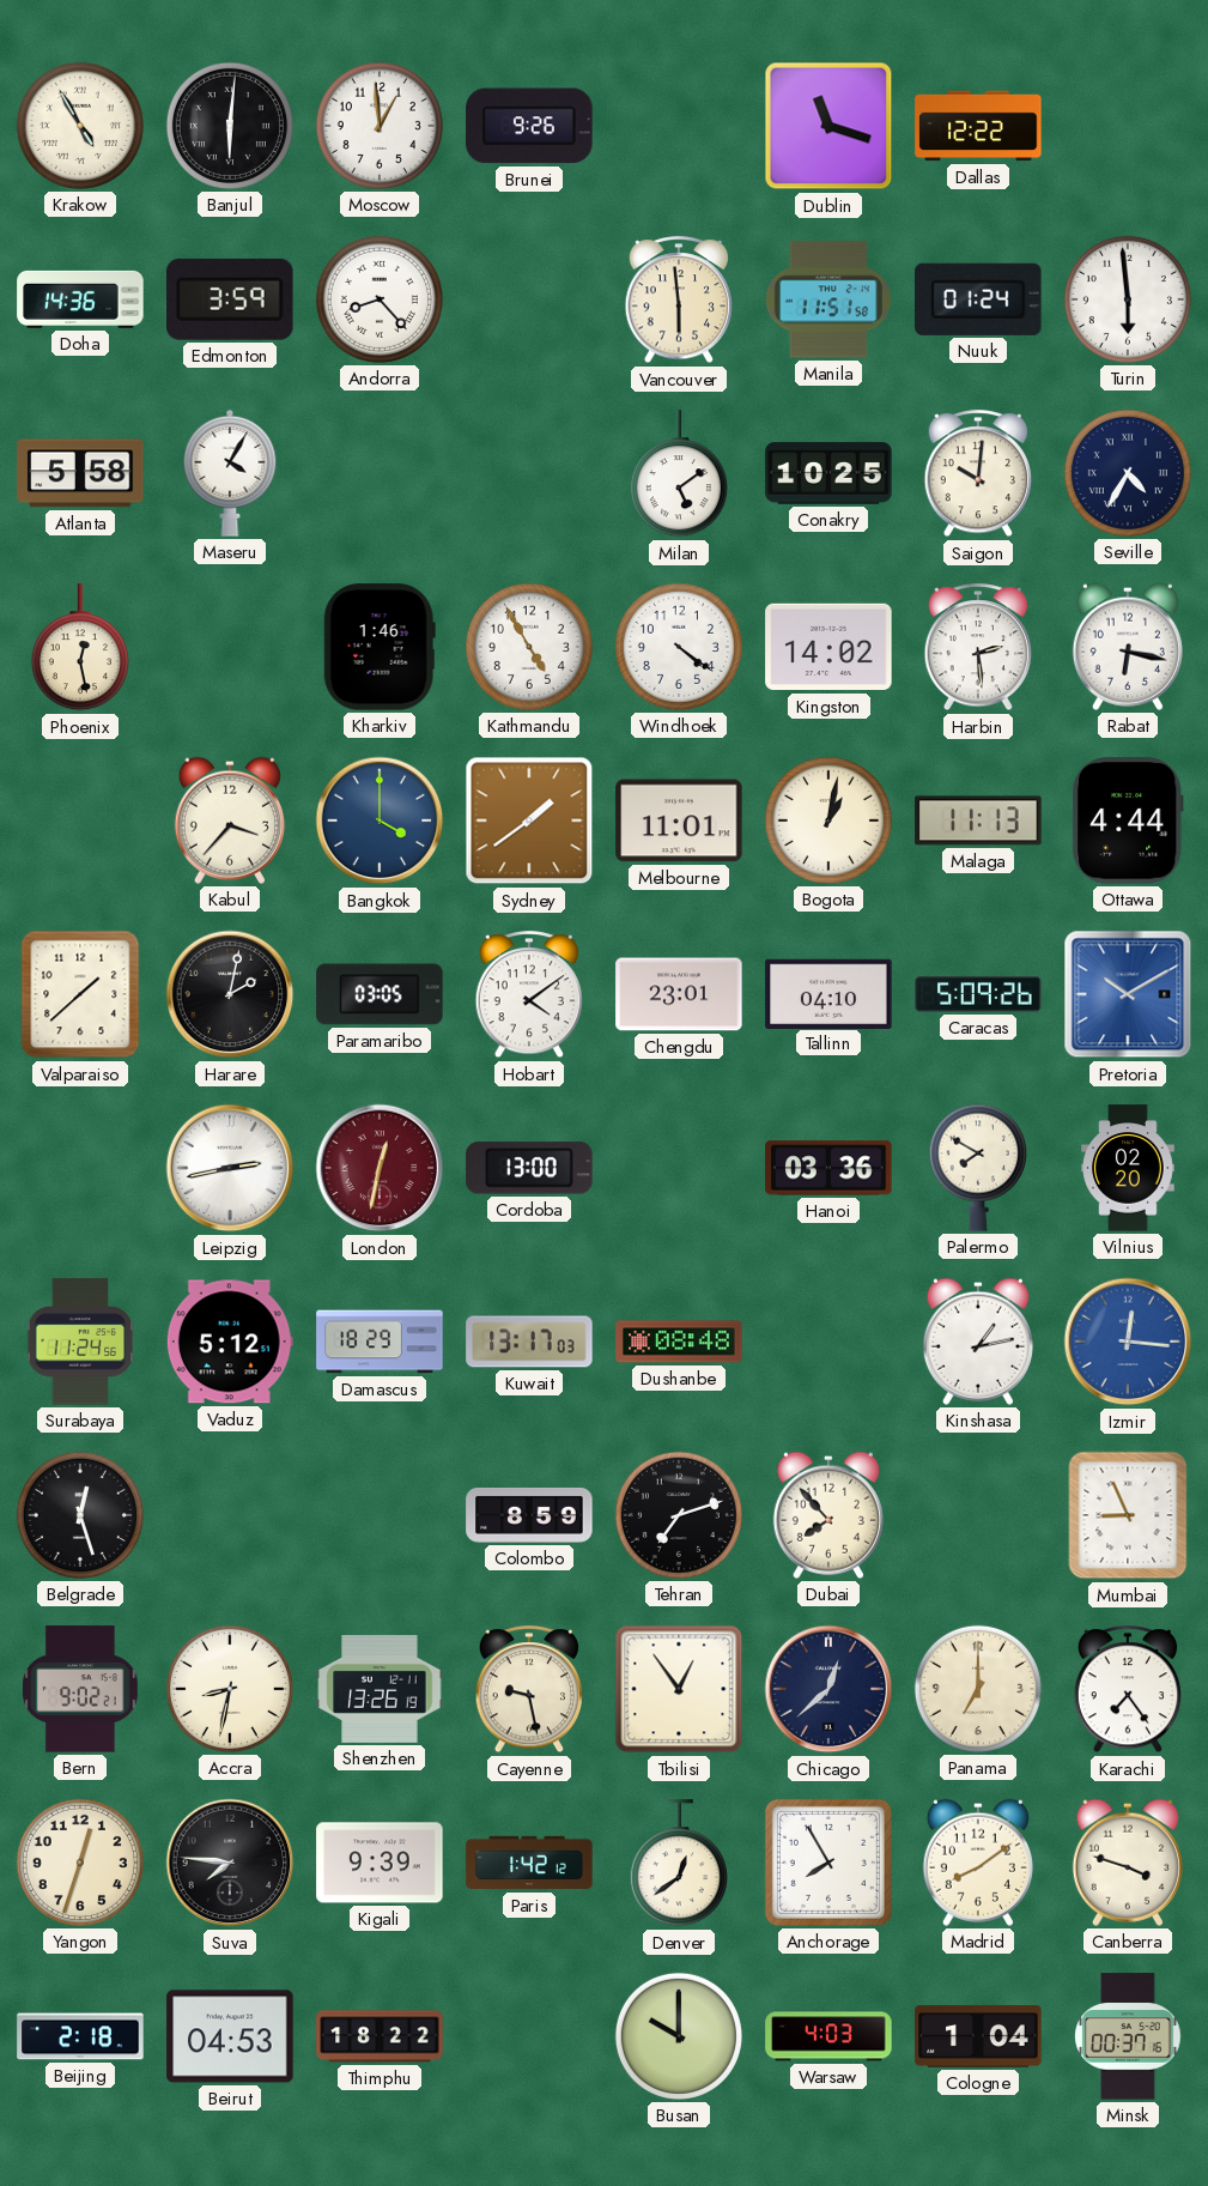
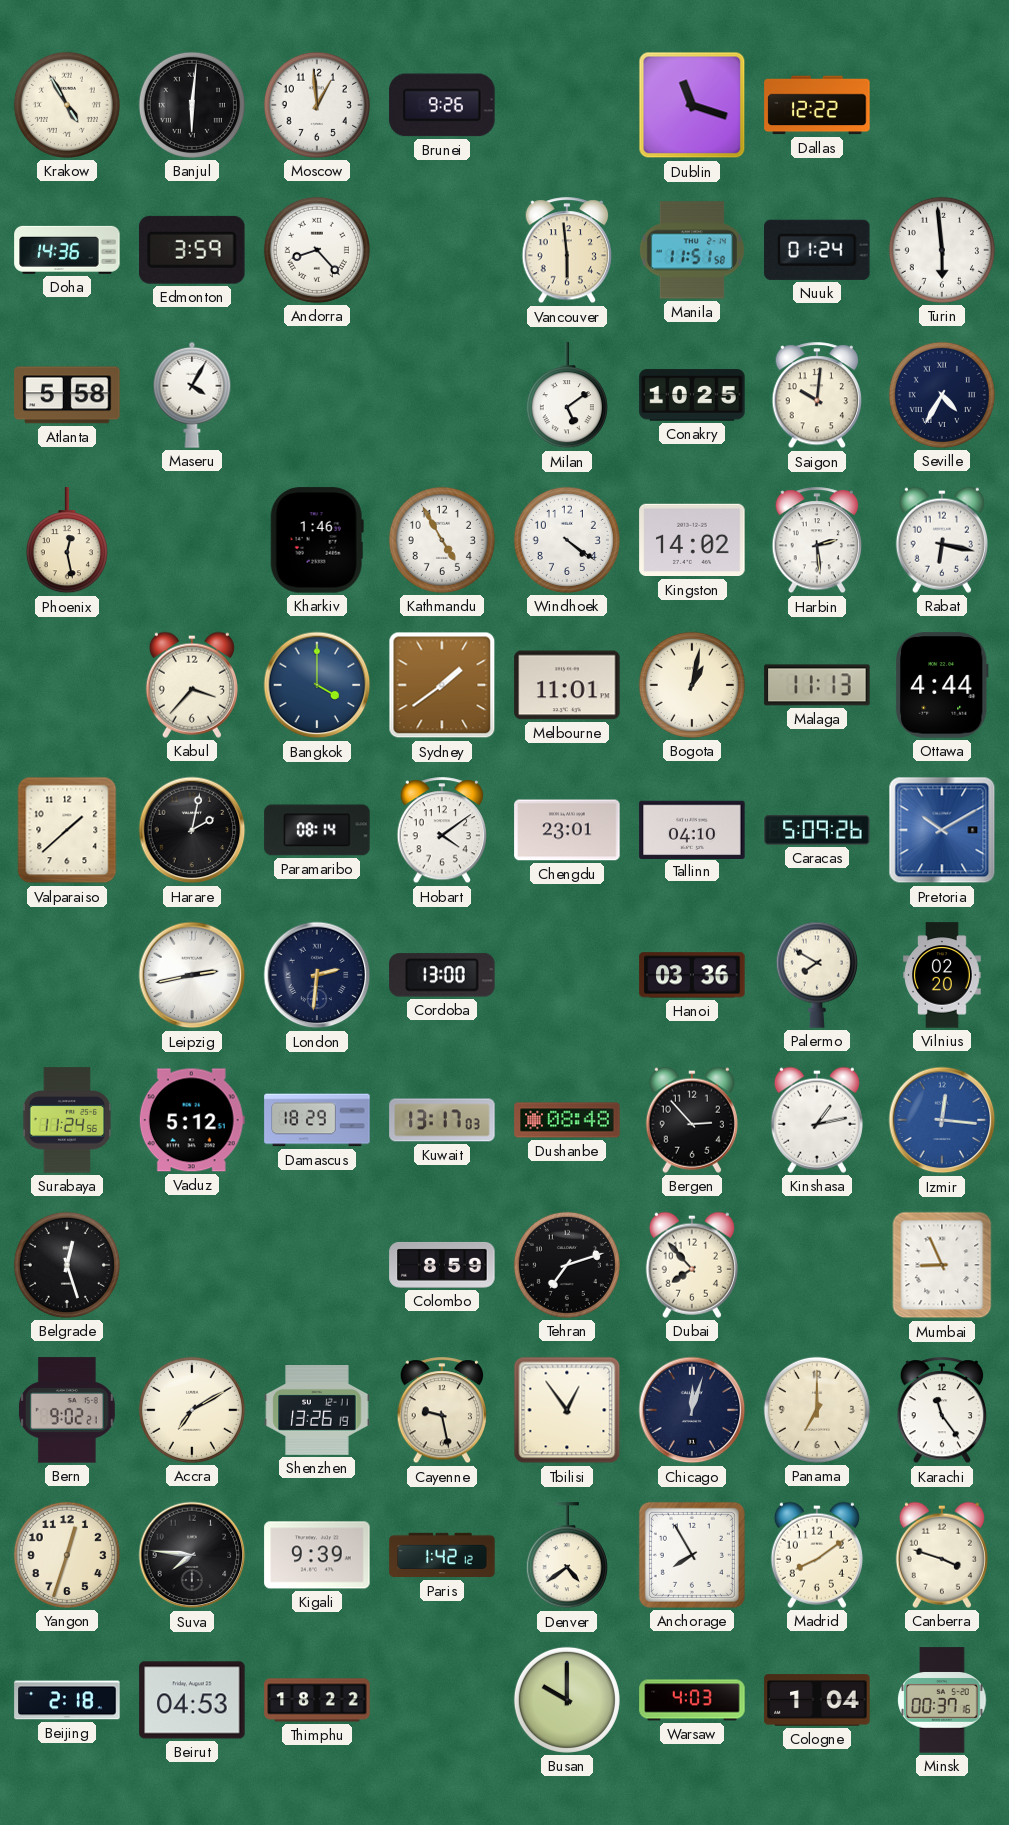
Paramaribo: 03:05 -> 08:14 (317, 830)
London: 12:32 -> 2:31 (317, 975)
London dial: burgundy -> navy (317, 975)
Bergen: none -> 2:53 (692, 1120)
Accra: 8:32 -> 7:10 (192, 1410)
Chicago: 12:38 -> 12:03 (692, 1410)
Karachi: 7:24 -> 11:24 (942, 1411)
Denver: 12:39 -> 4:39 (567, 1556)
